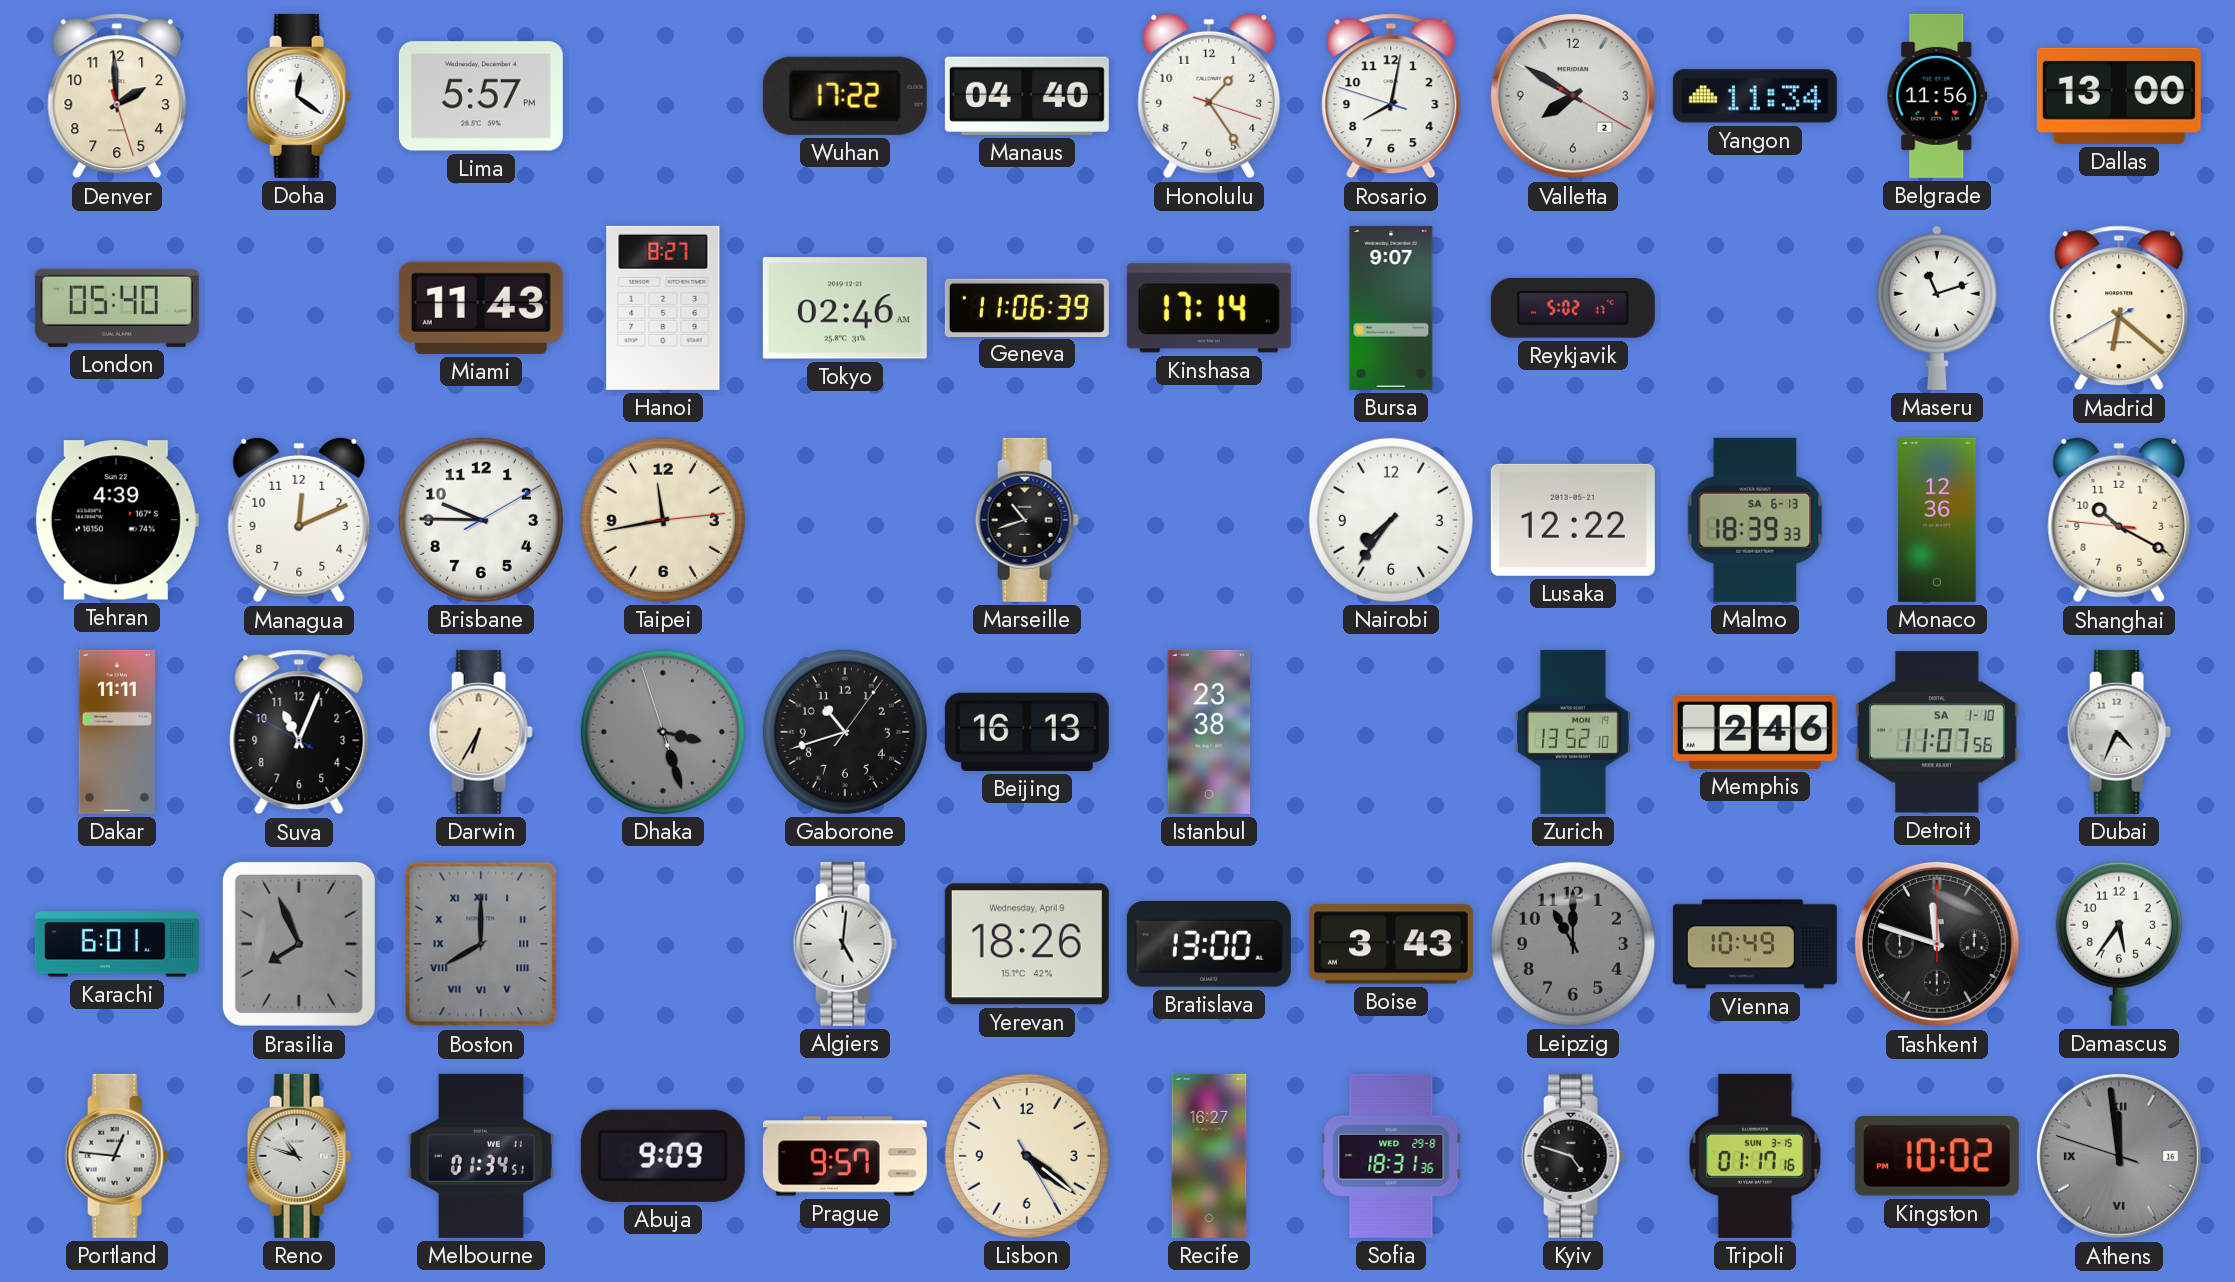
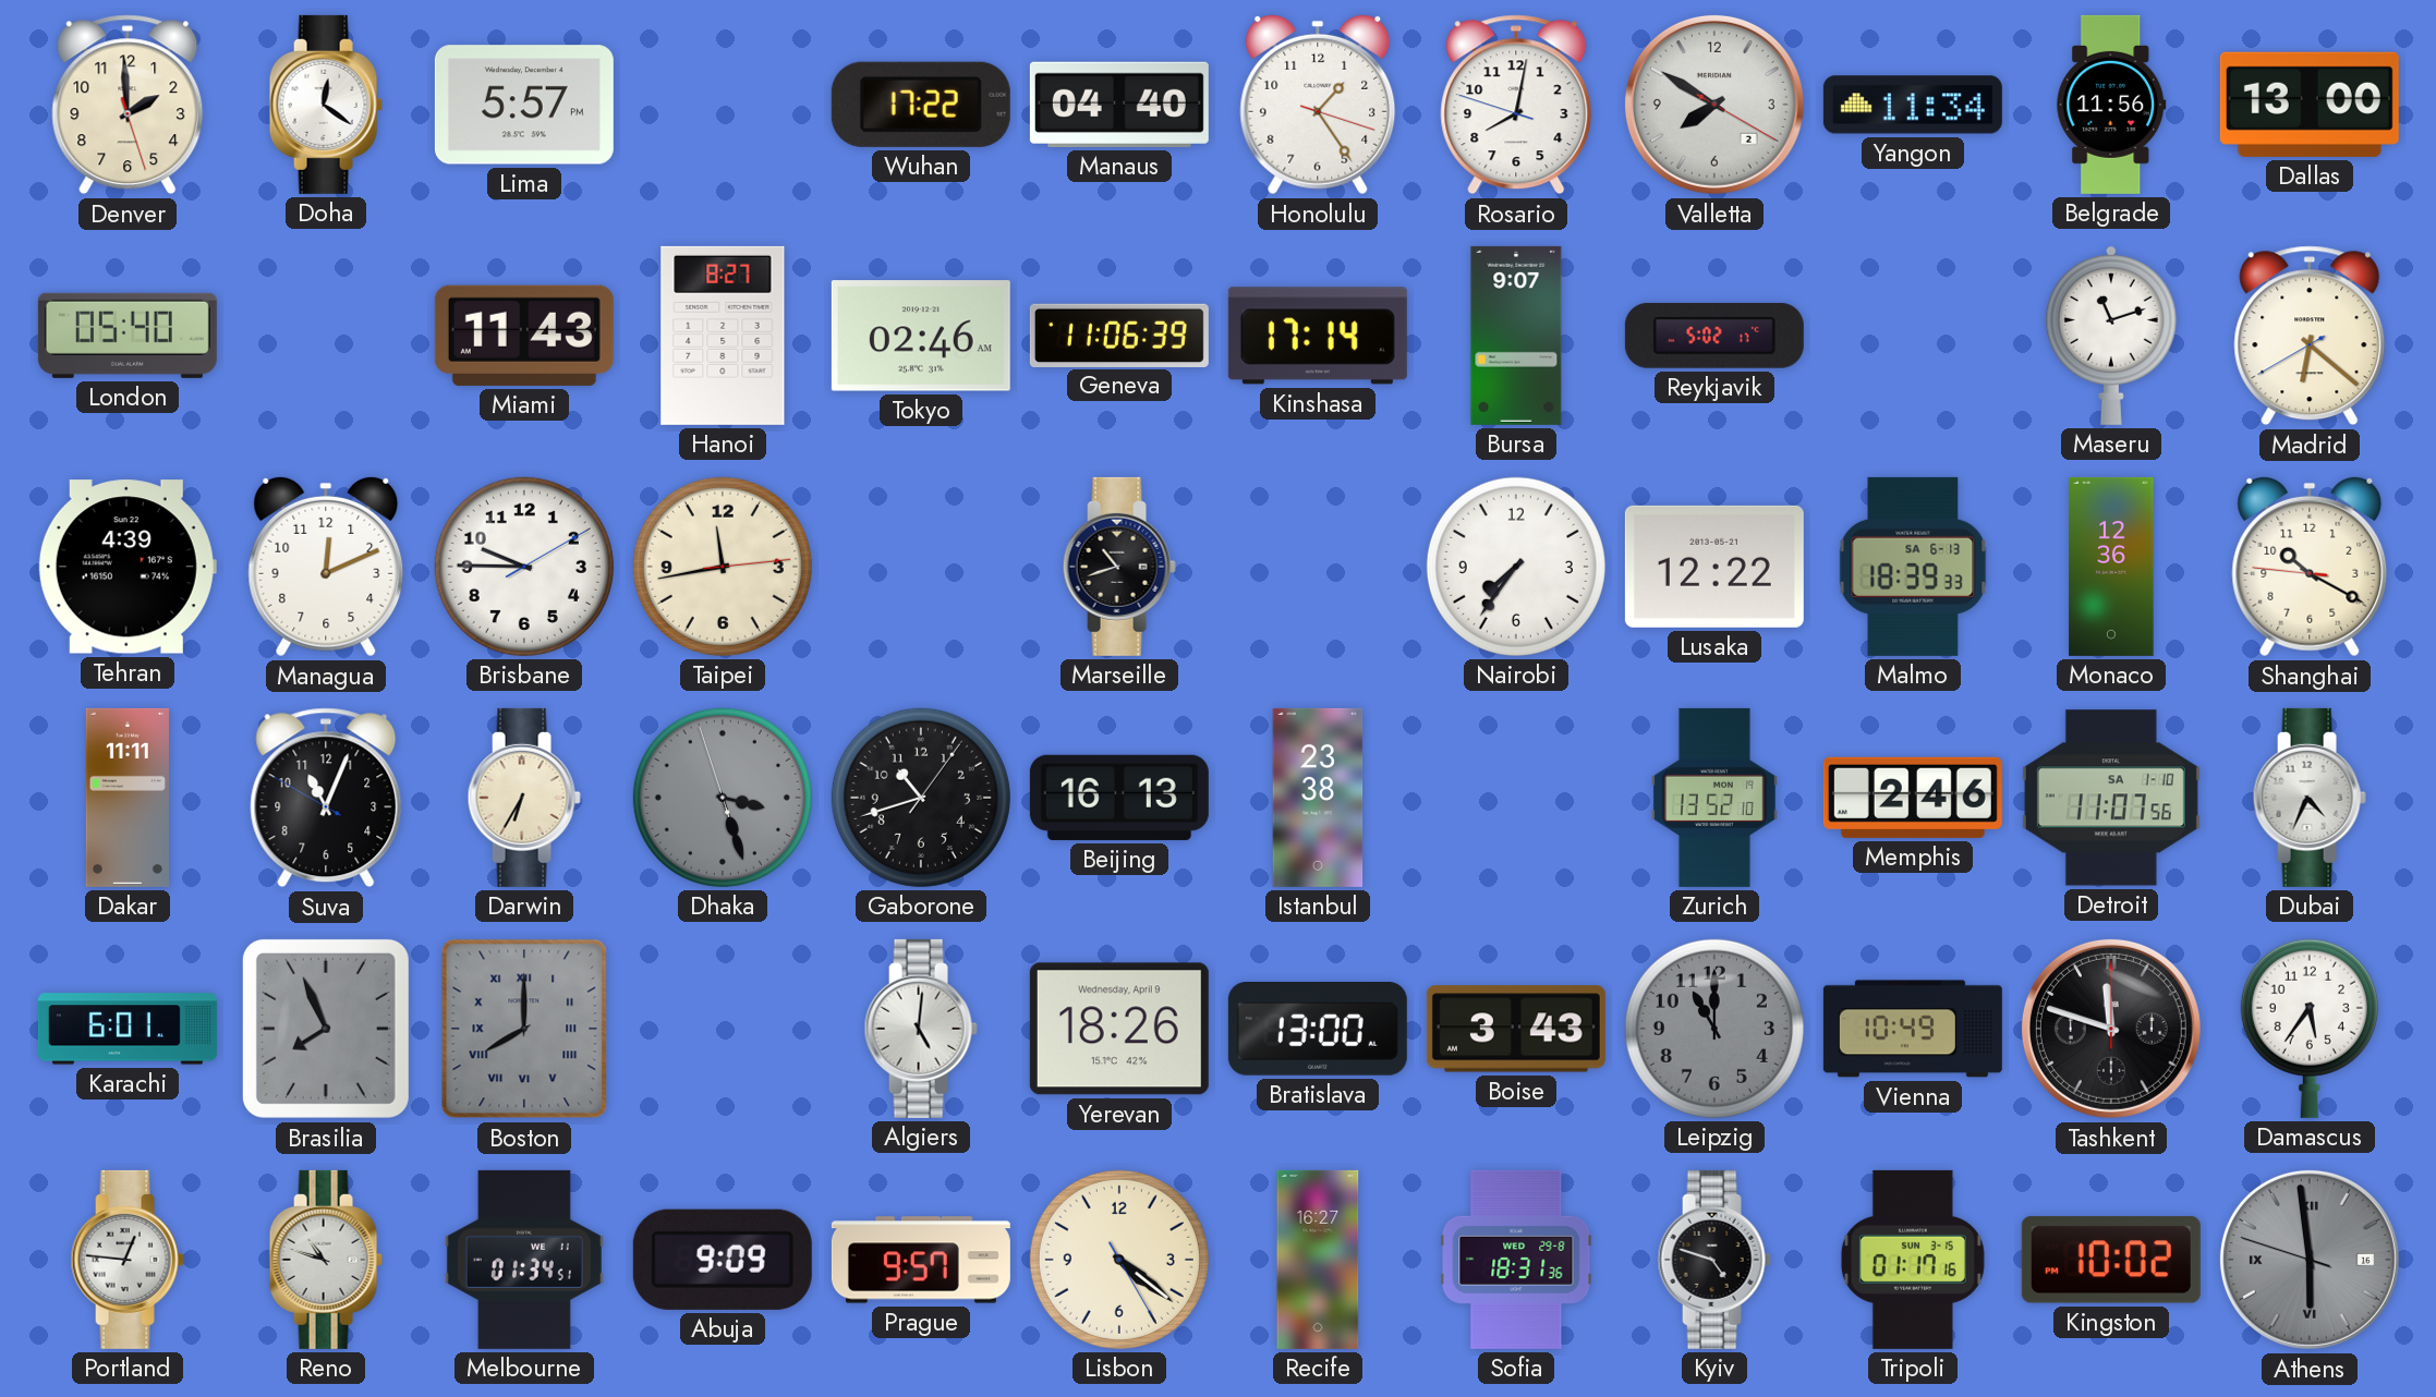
Athens: 11:58 -> 5:58 (2310, 1260)
